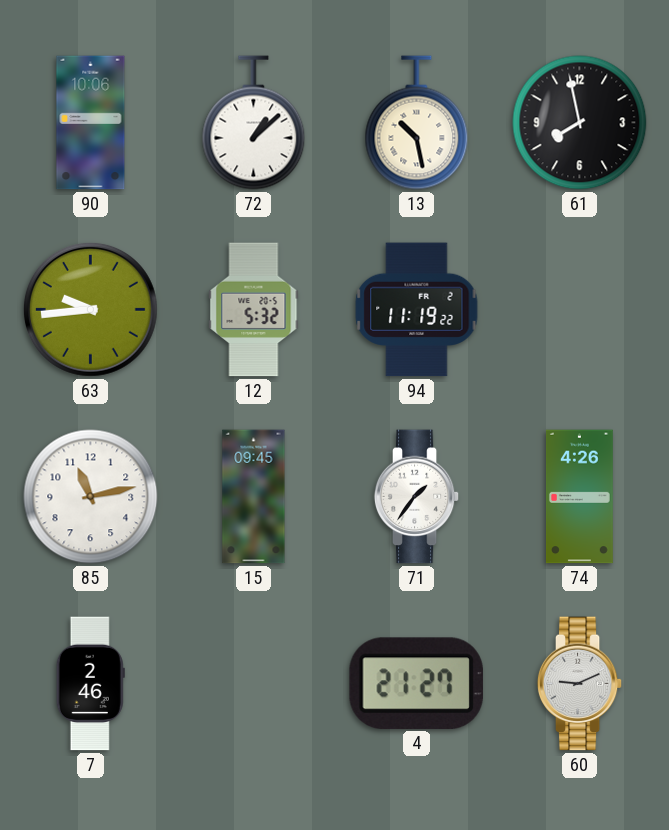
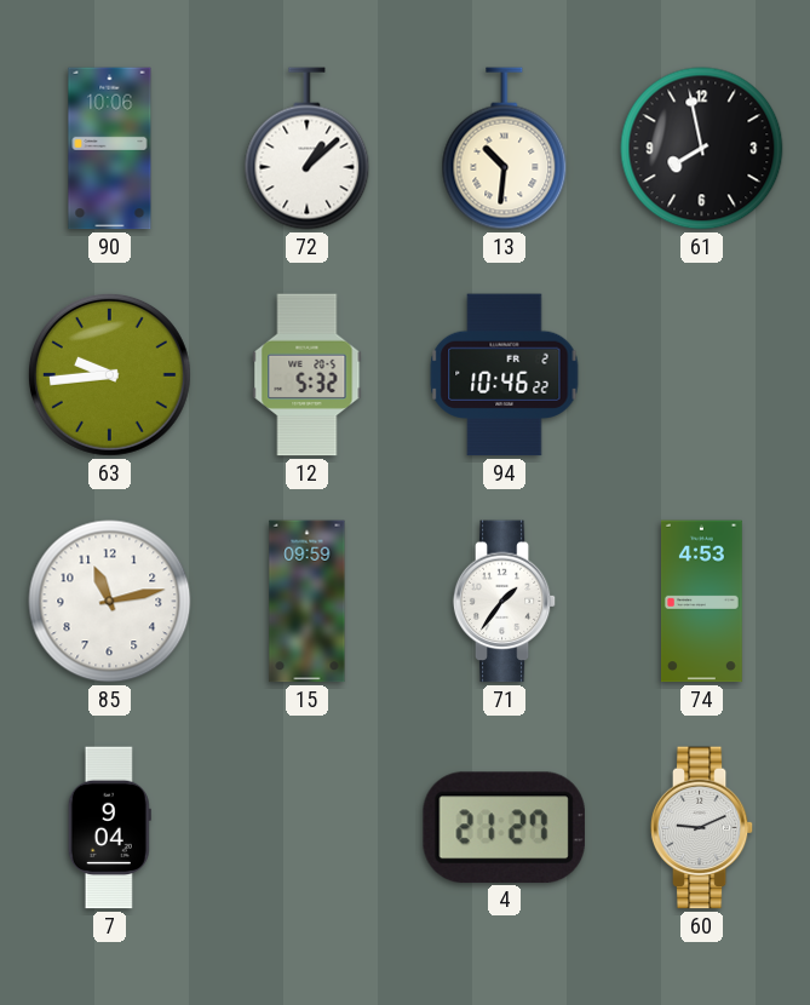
13: 10:28 -> 10:31 (505, 149)
94: 11:19 -> 10:46 (505, 375)
15: 09:45 -> 09:59 (308, 602)
74: 4:26 -> 4:53 (701, 602)
7: 2:46 -> 9:04 (109, 828)
